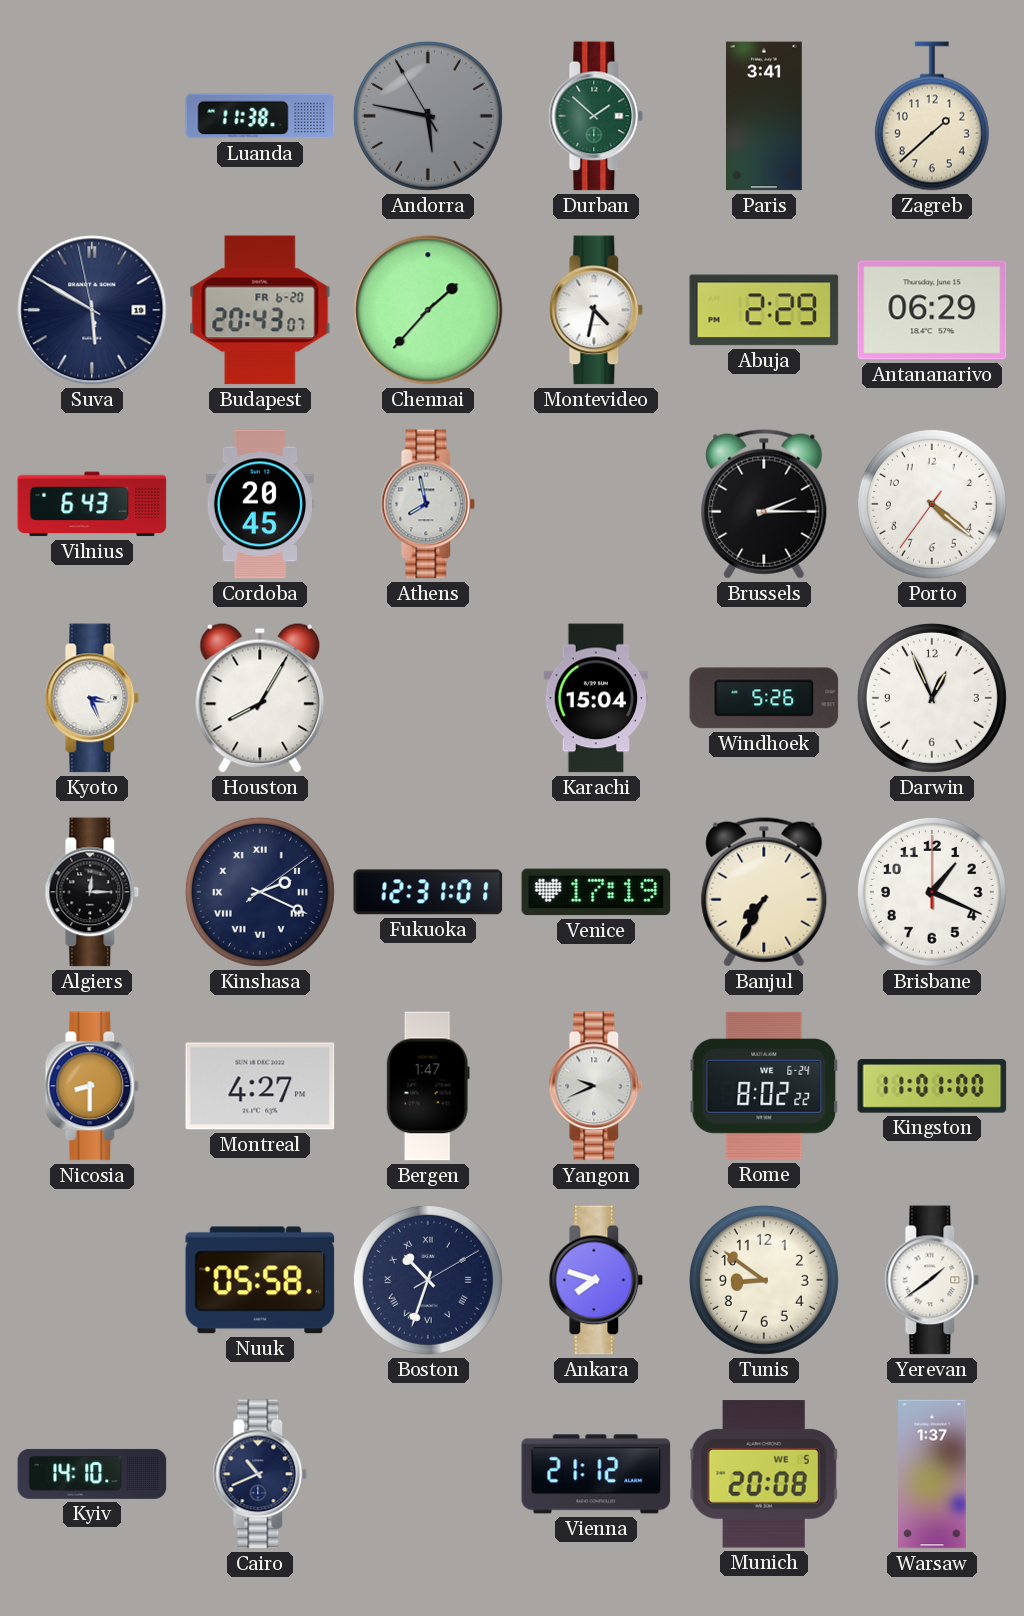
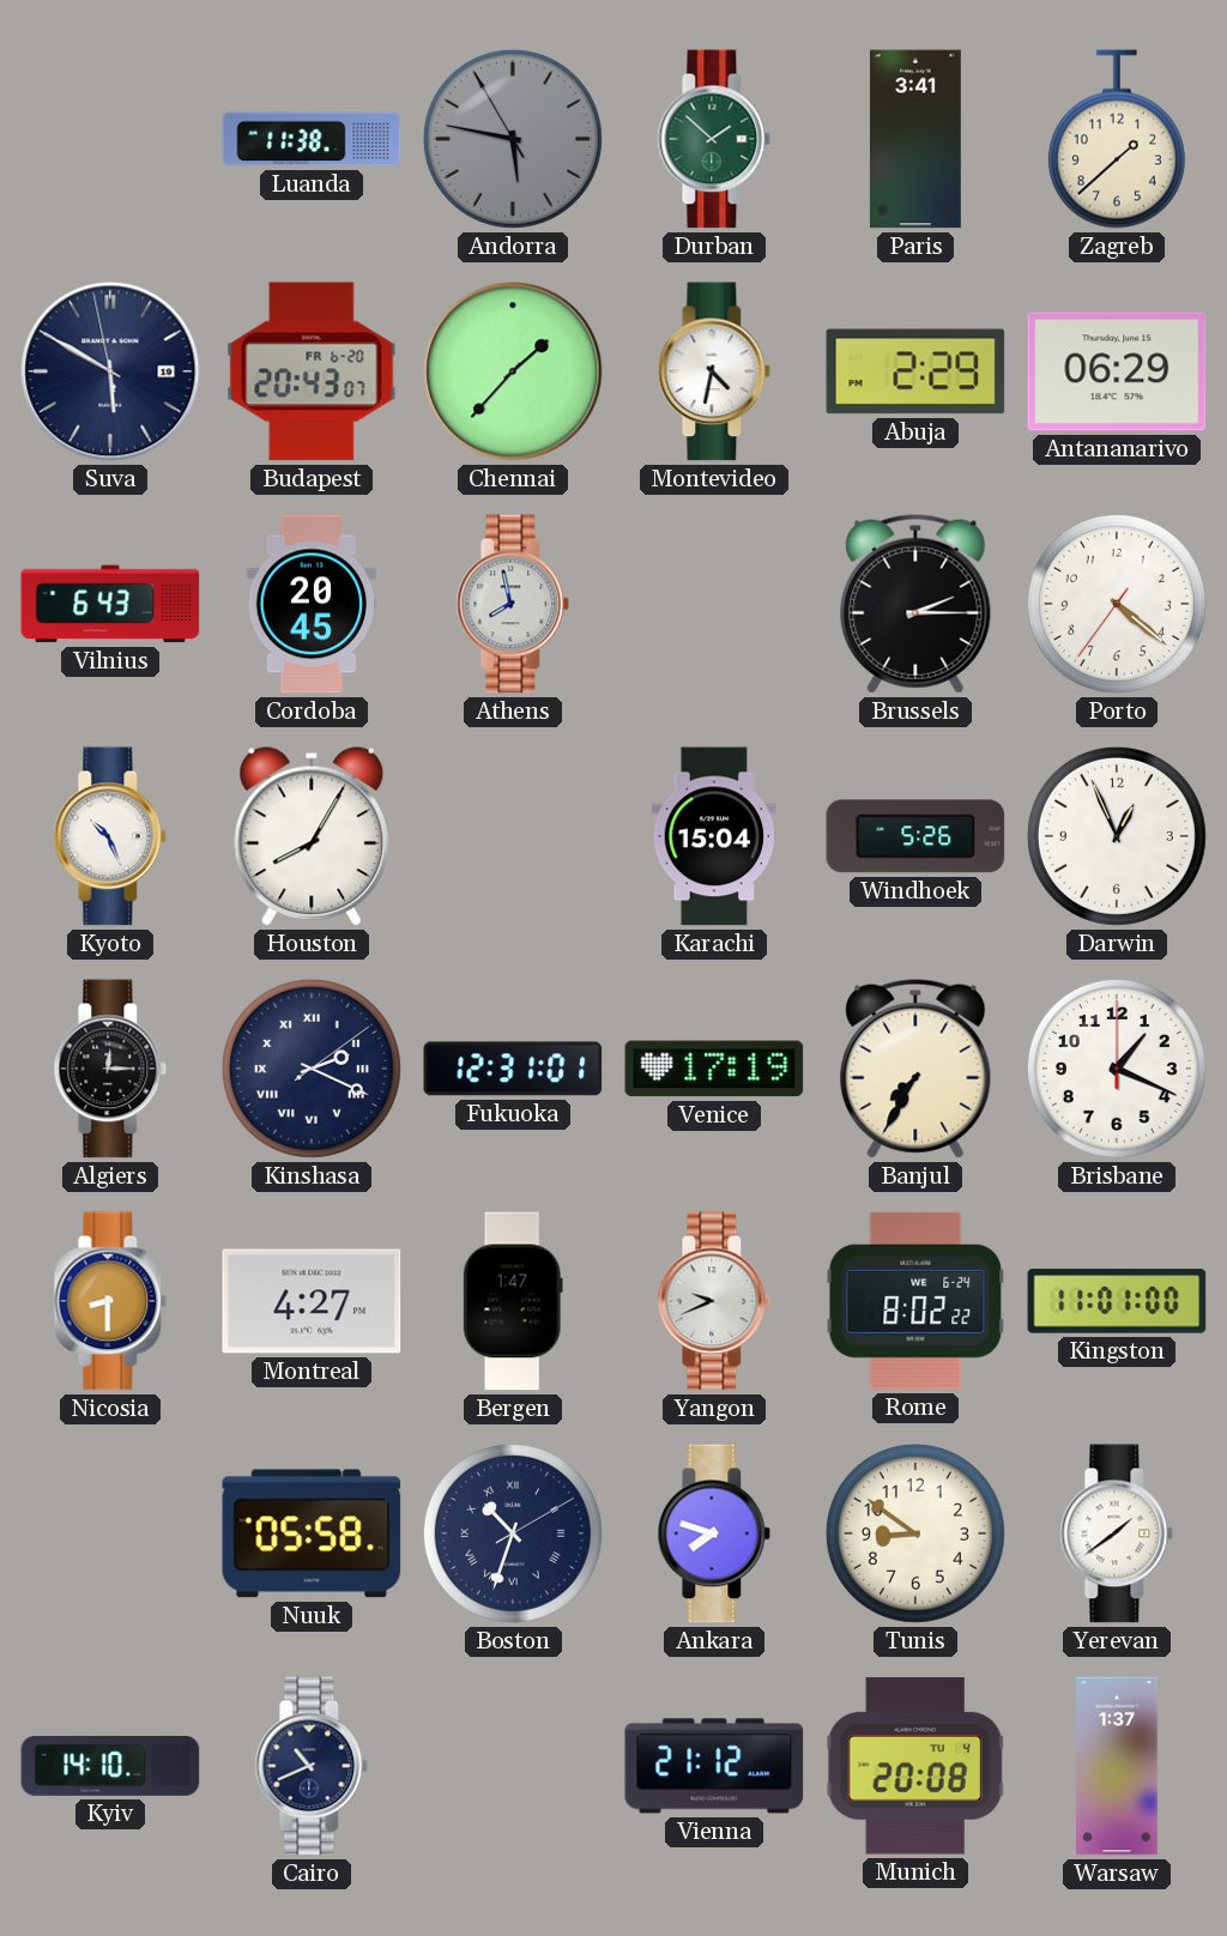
Kyoto: 3:26 -> 10:26 (110, 836)
Munich date: WE 5 -> TU 4 (915, 1766)
